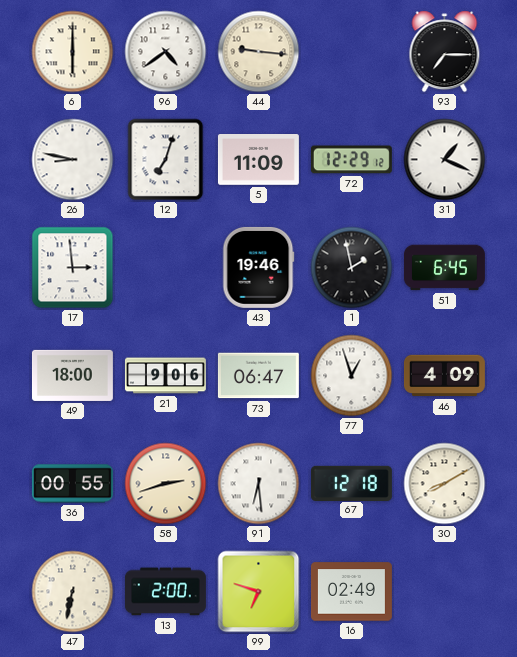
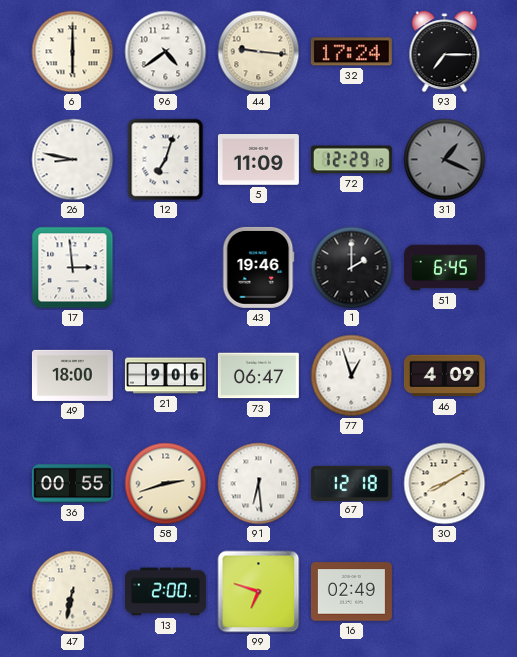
32: none -> 17:24 (351, 52)
31 dial: white -> grey (445, 160)
1: 1:58 -> 2:00 (352, 268)
